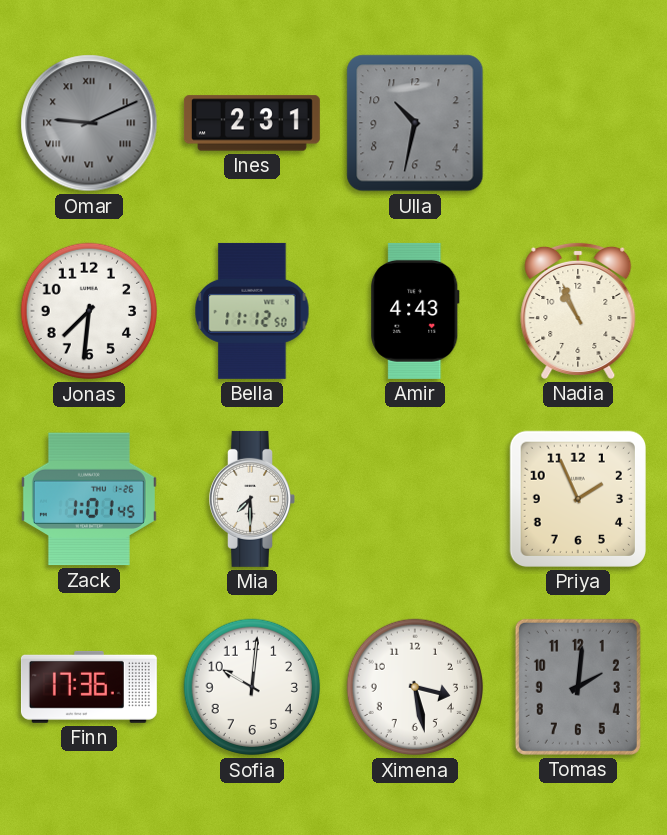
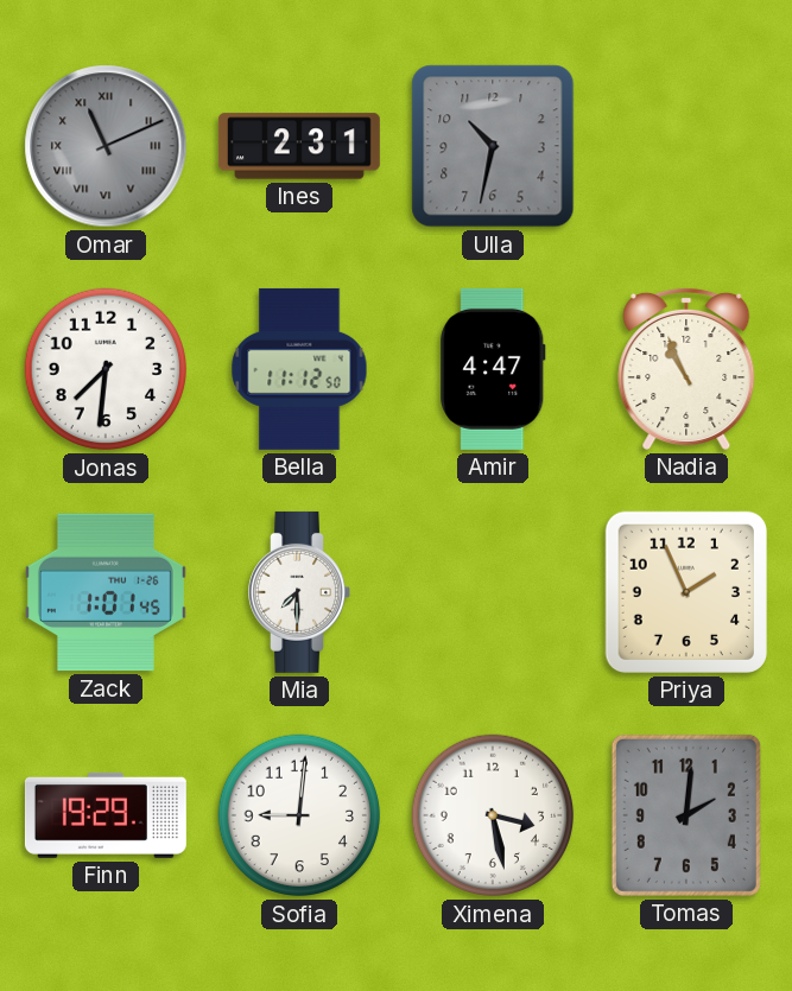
Omar: 9:11 -> 11:11 (106, 146)
Amir: 4:43 -> 4:47 (493, 369)
Finn: 17:36 -> 19:29 (106, 815)
Sofia: 10:01 -> 9:01 (299, 815)
